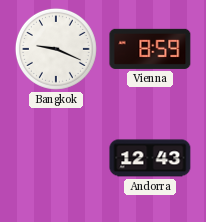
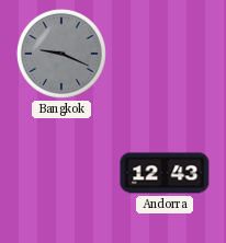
Bangkok dial: white -> grey (61, 54)
Vienna: 8:59 -> none (150, 49)
